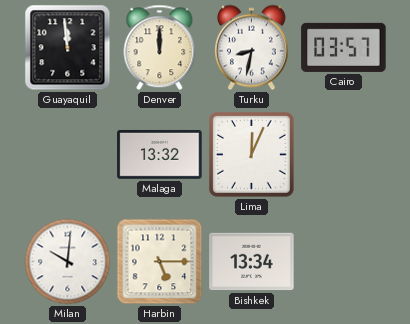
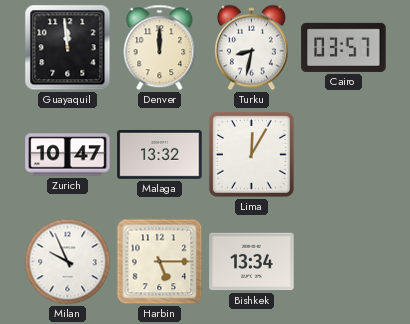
Zurich: none -> 10:47 (68, 155)
Lima: 12:04 -> 12:05 (251, 154)
Milan: 10:01 -> 9:56 (68, 262)
